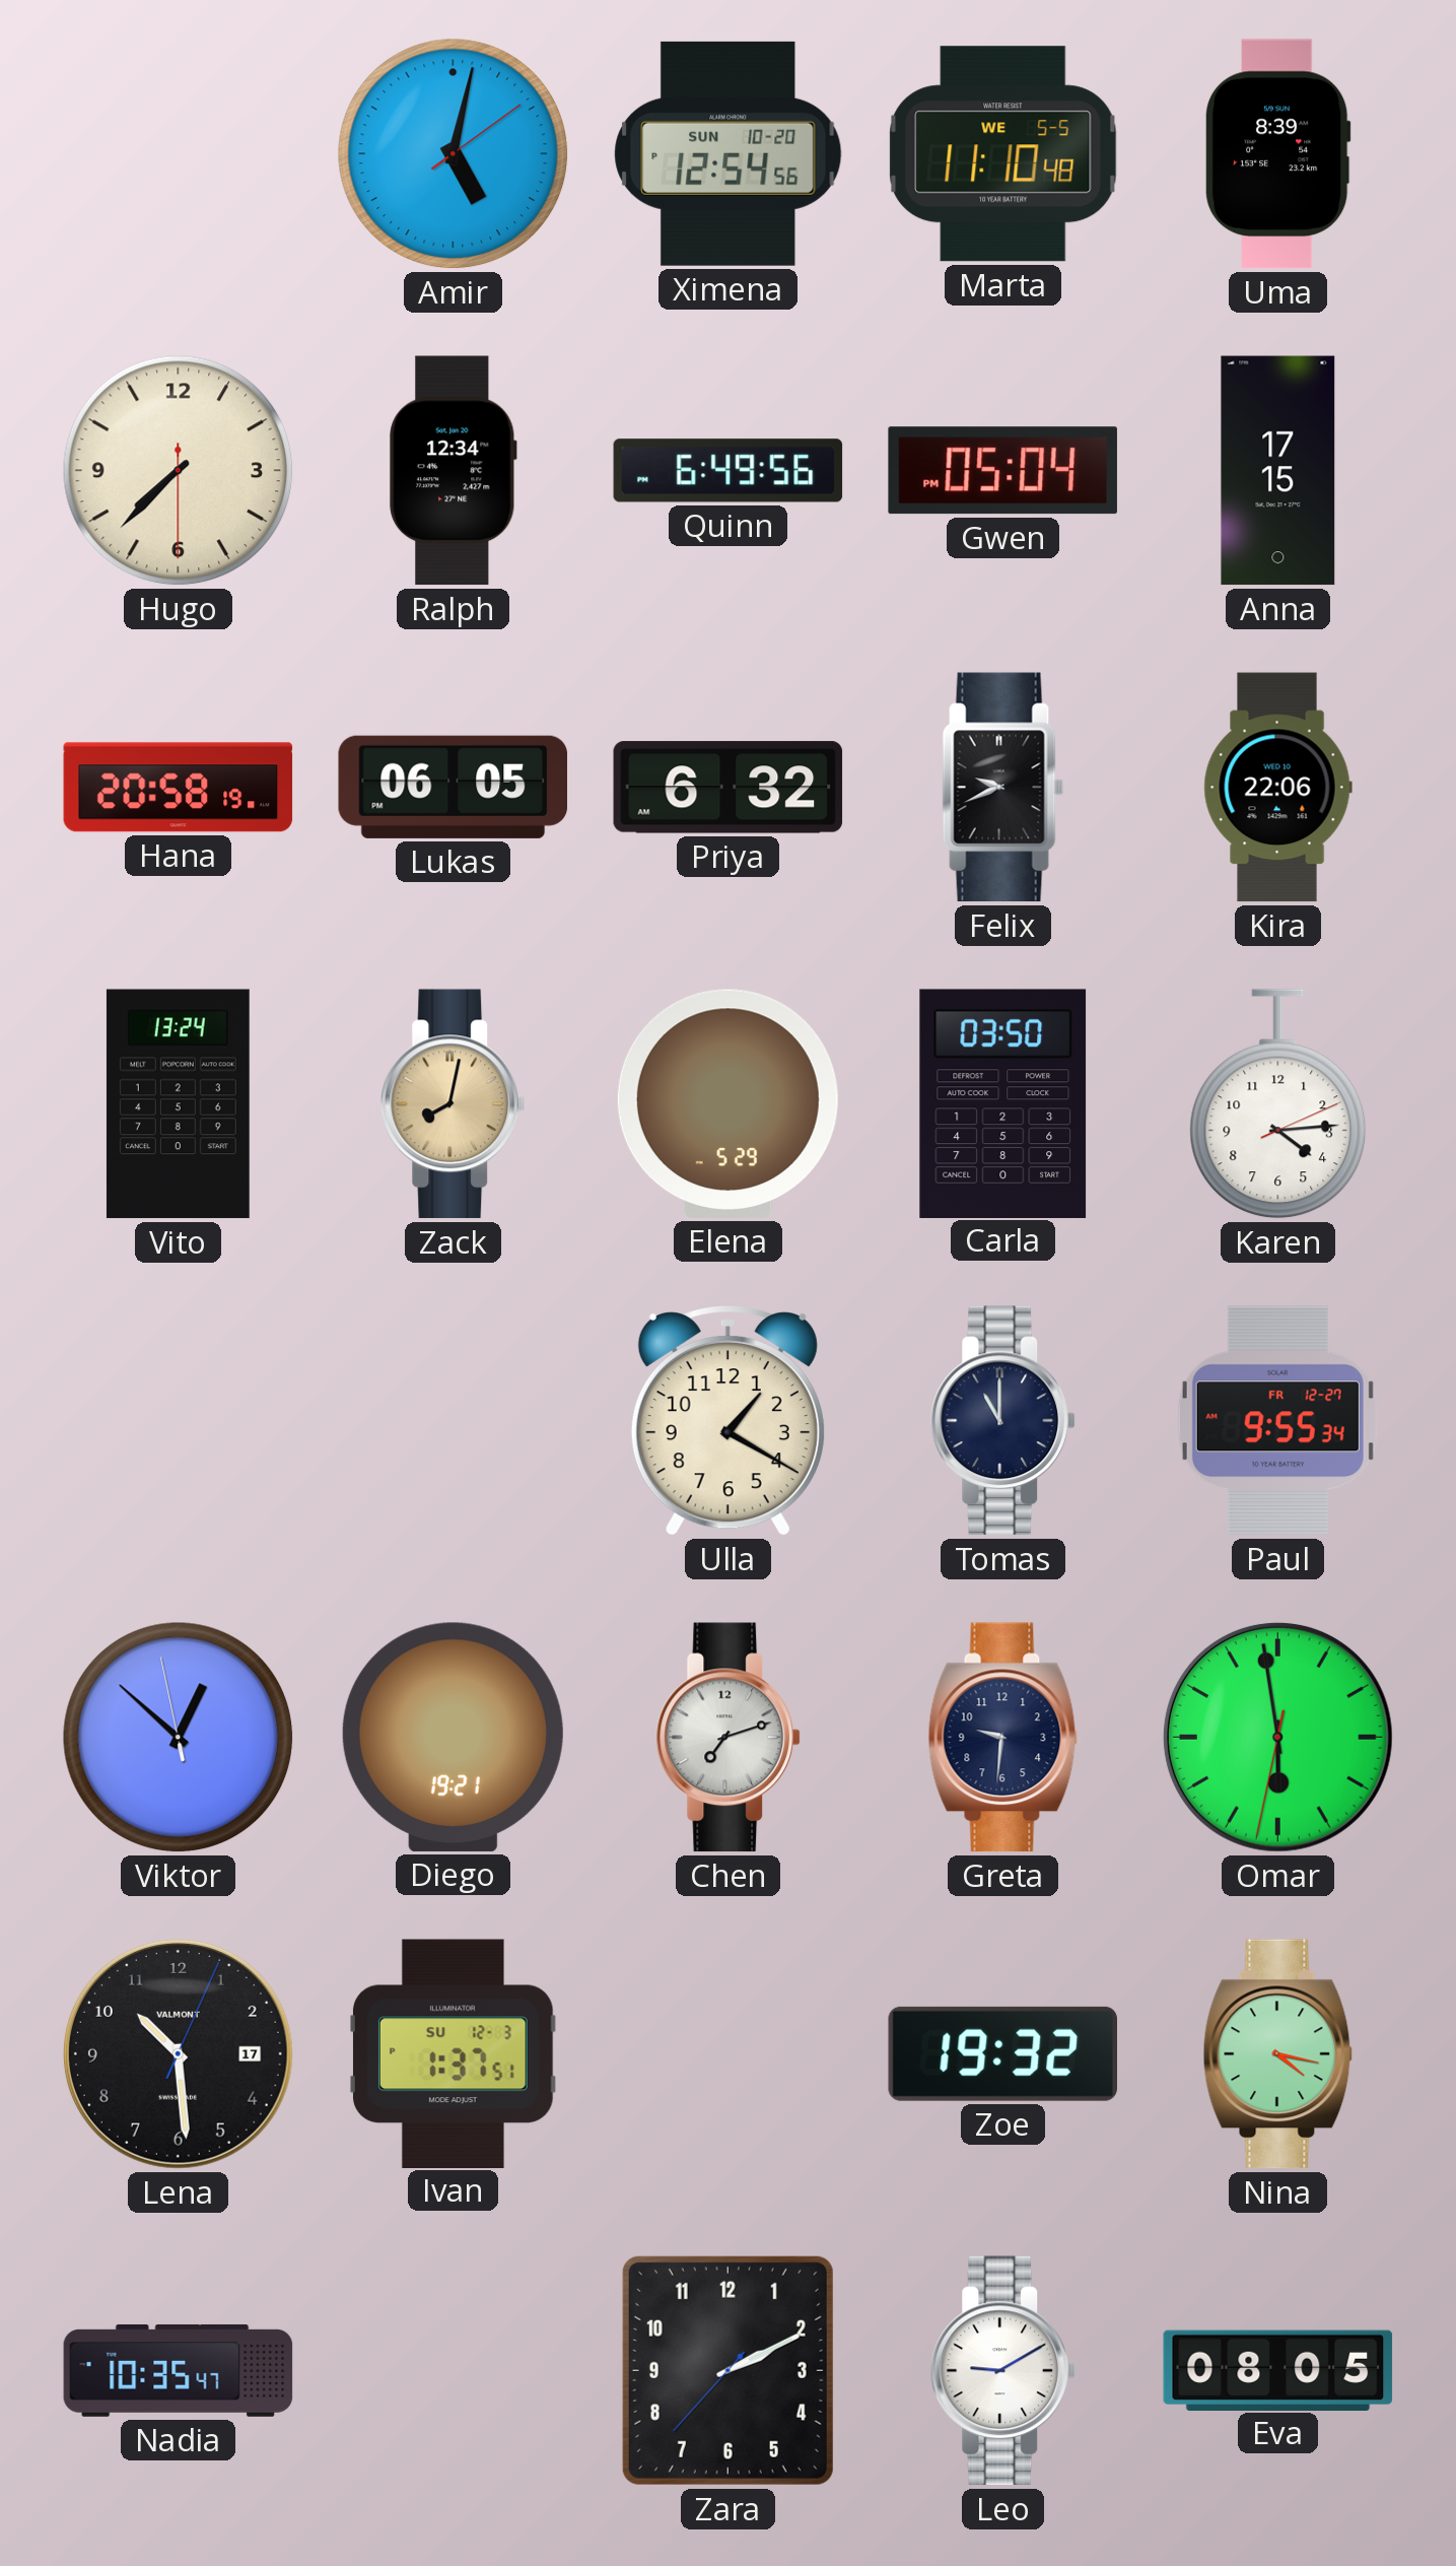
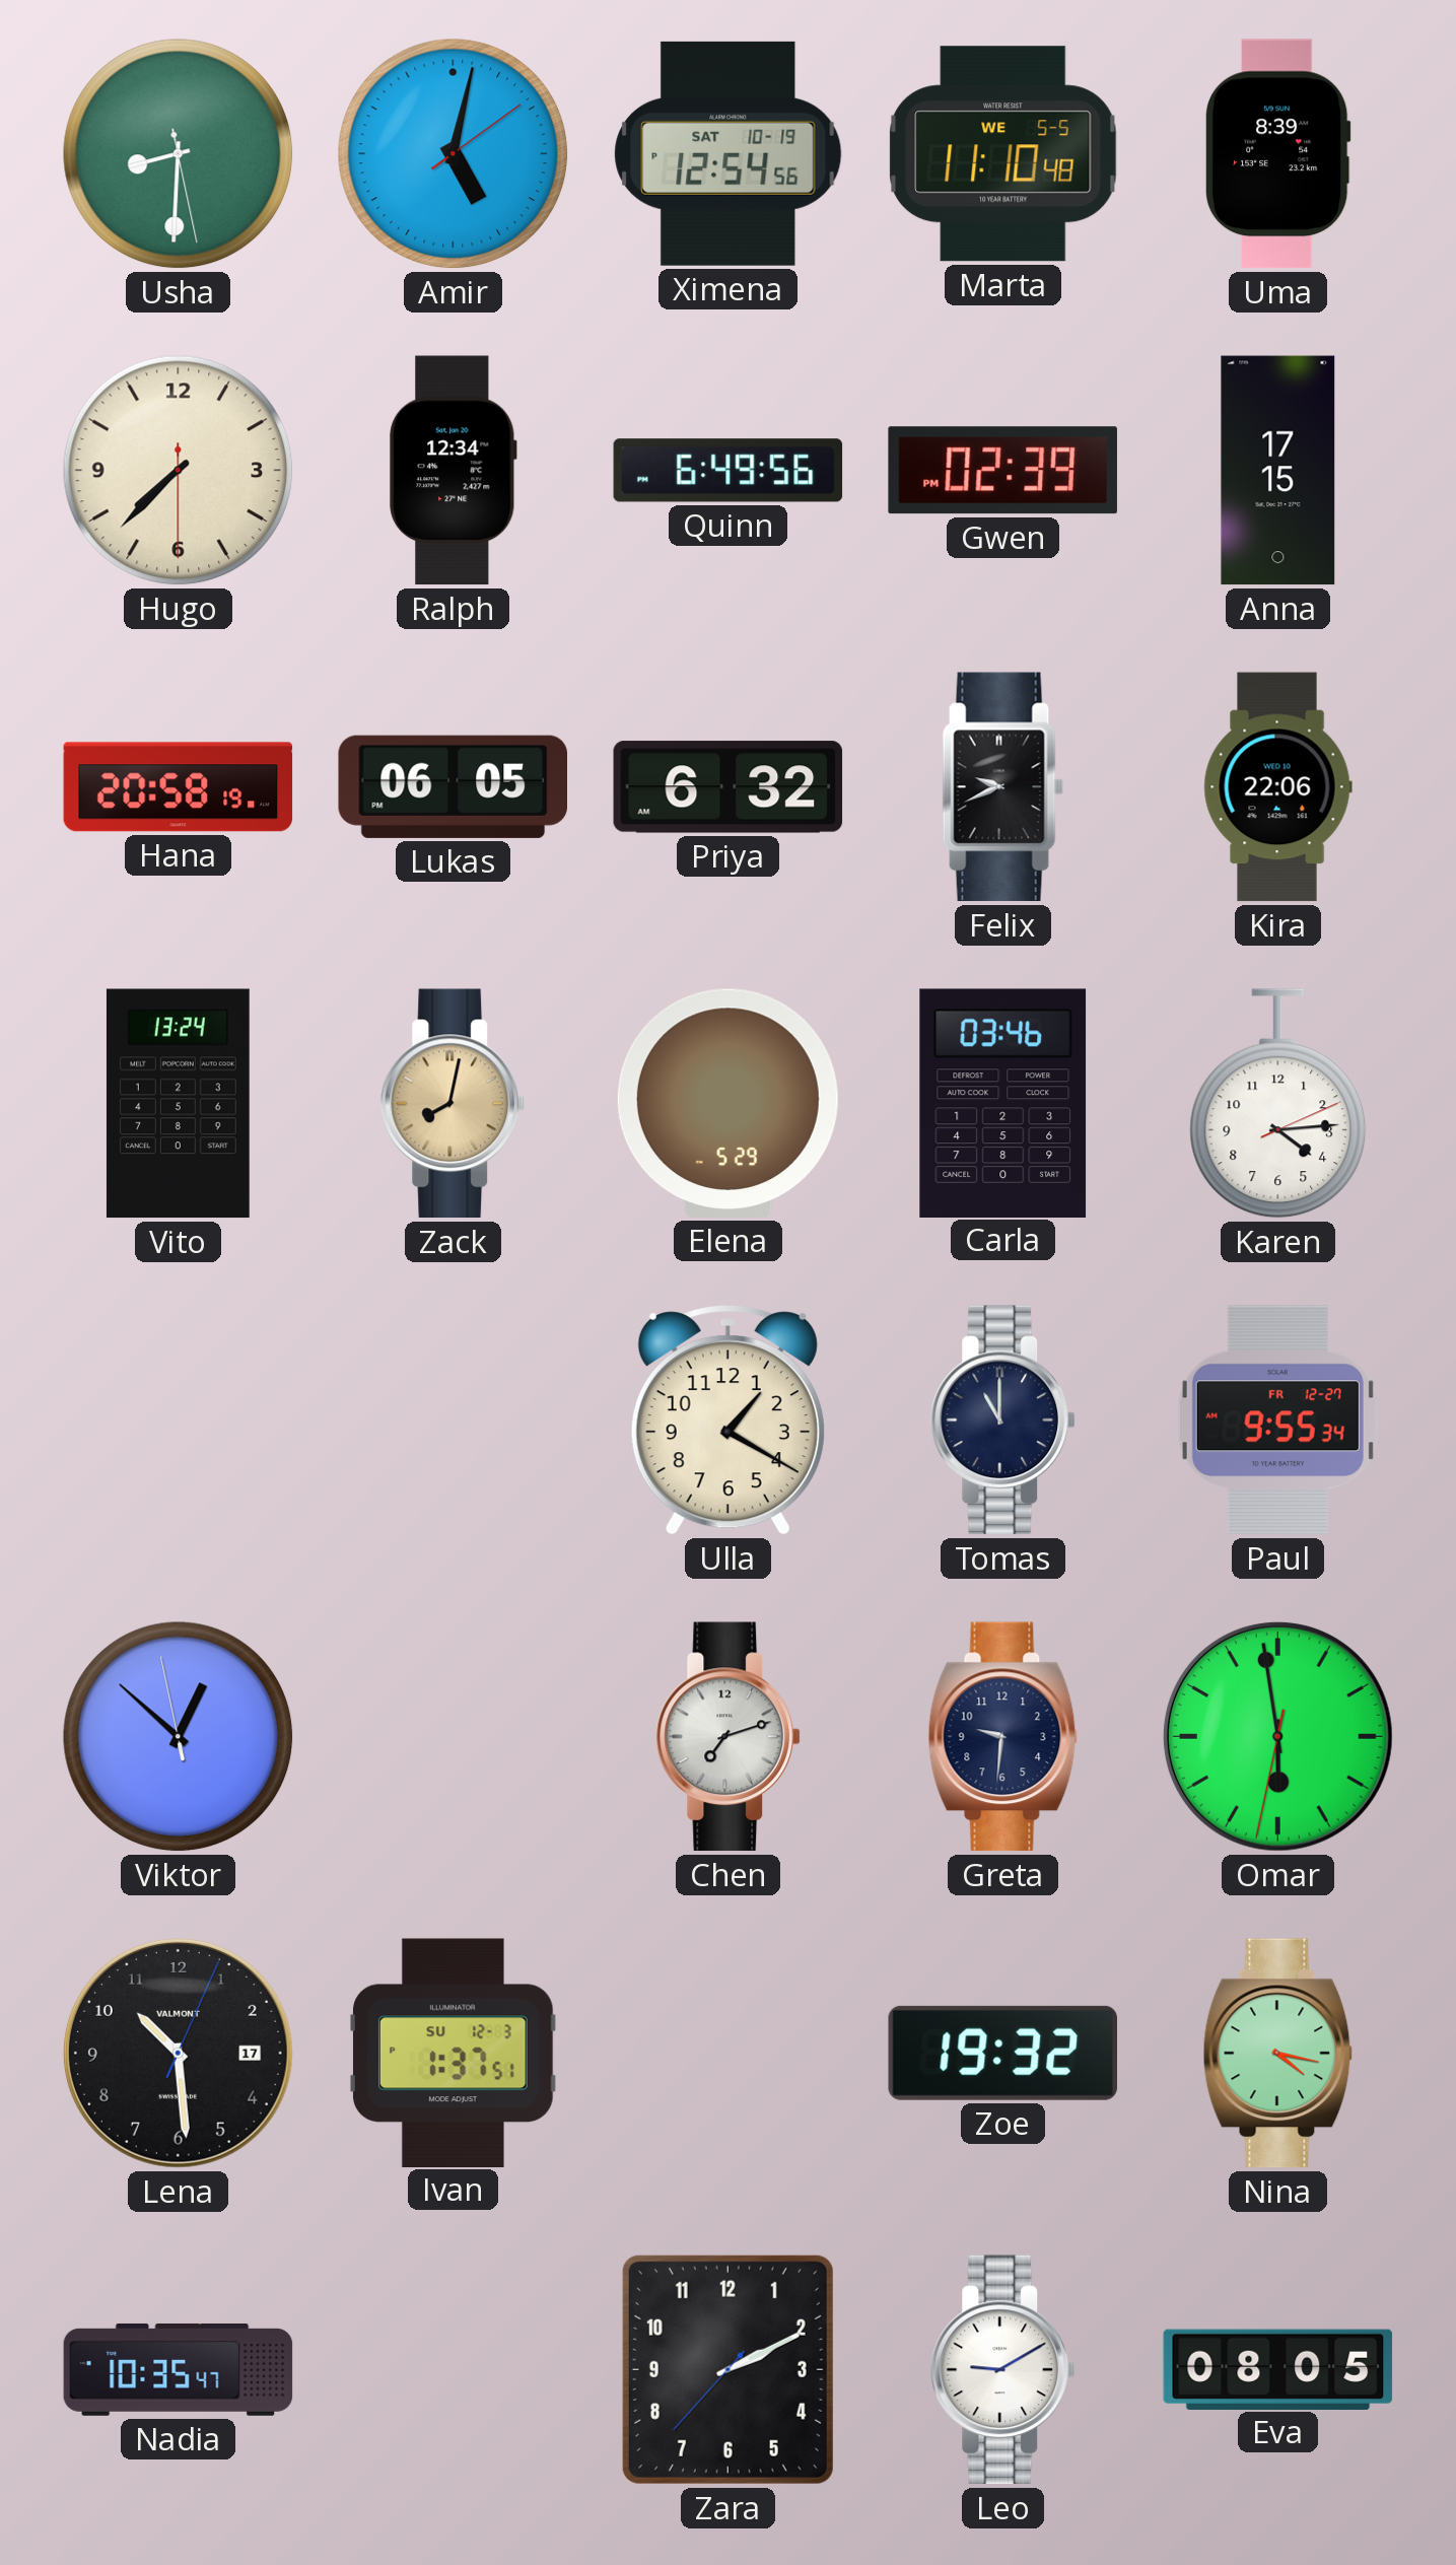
Usha: none -> 8:30 (179, 154)
Ximena date: SUN 10-20 -> SAT 10-19 (729, 153)
Gwen: 05:04 -> 02:39 (1002, 471)
Carla: 03:50 -> 03:46 (1003, 1103)
Diego: 19:21 -> none (453, 1737)
